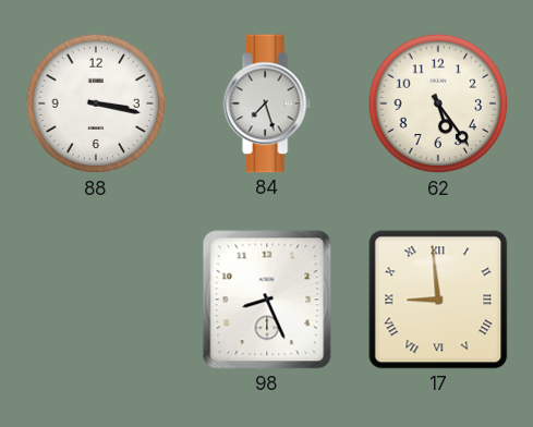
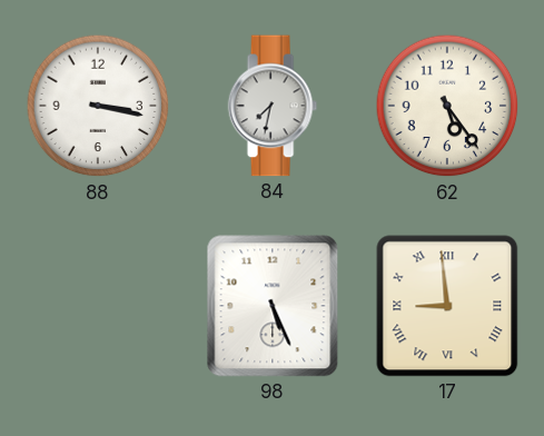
84: 7:27 -> 7:32 (273, 106)
98: 8:26 -> 5:26 (273, 306)
